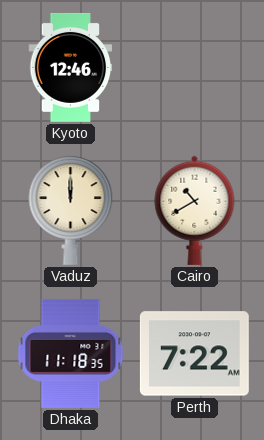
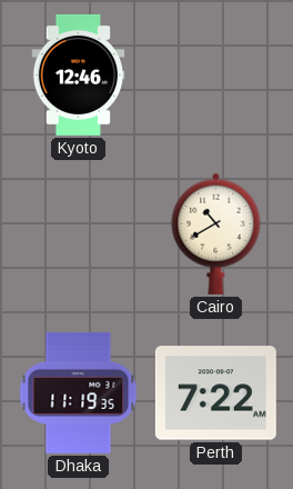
Vaduz: 12:00 -> none (71, 210)
Dhaka: 11:18 -> 11:19 (79, 392)
